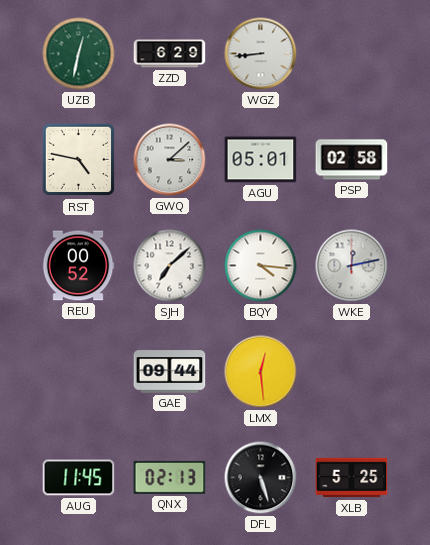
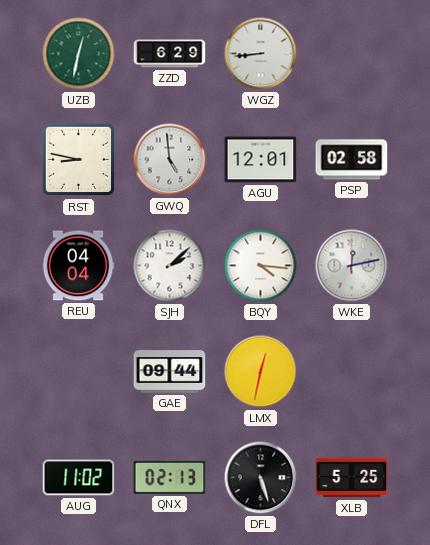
RST: 4:47 -> 8:47 (79, 160)
GWQ: 3:08 -> 4:59 (170, 160)
AGU: 05:01 -> 12:01 (261, 160)
REU: 00:52 -> 04:04 (78, 266)
SJH: 7:08 -> 2:08 (170, 266)
LMX: 12:29 -> 12:32 (261, 372)
AUG: 11:45 -> 11:02 (79, 478)
